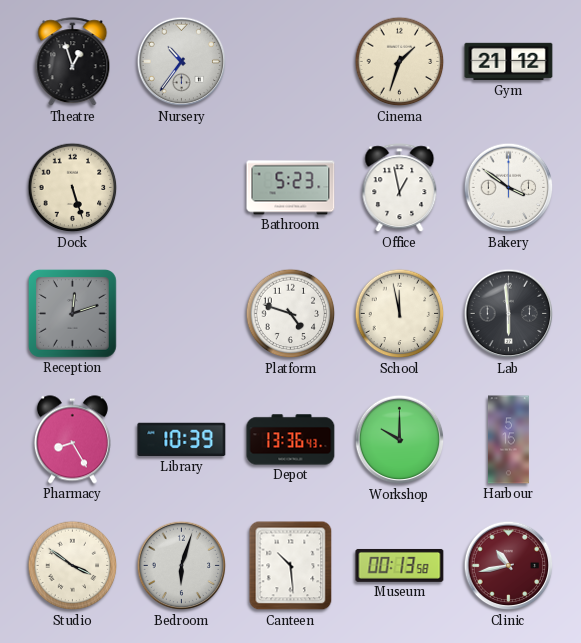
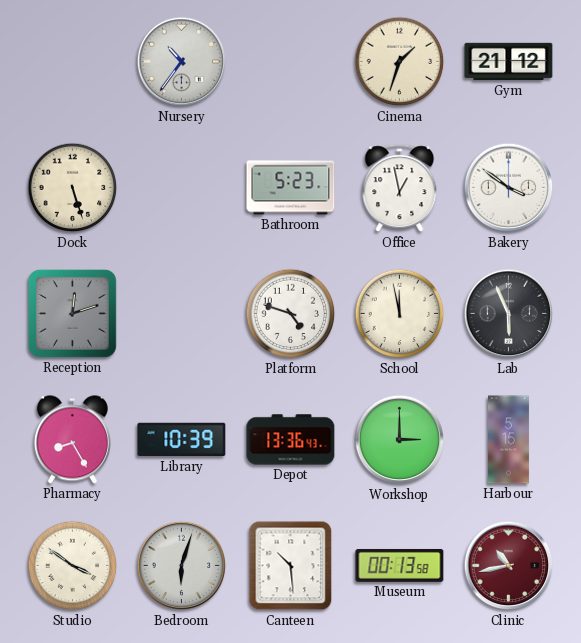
Theatre: 12:57 -> none (73, 62)
Lab: 5:59 -> 5:56 (509, 314)
Workshop: 10:00 -> 3:00 (400, 440)
